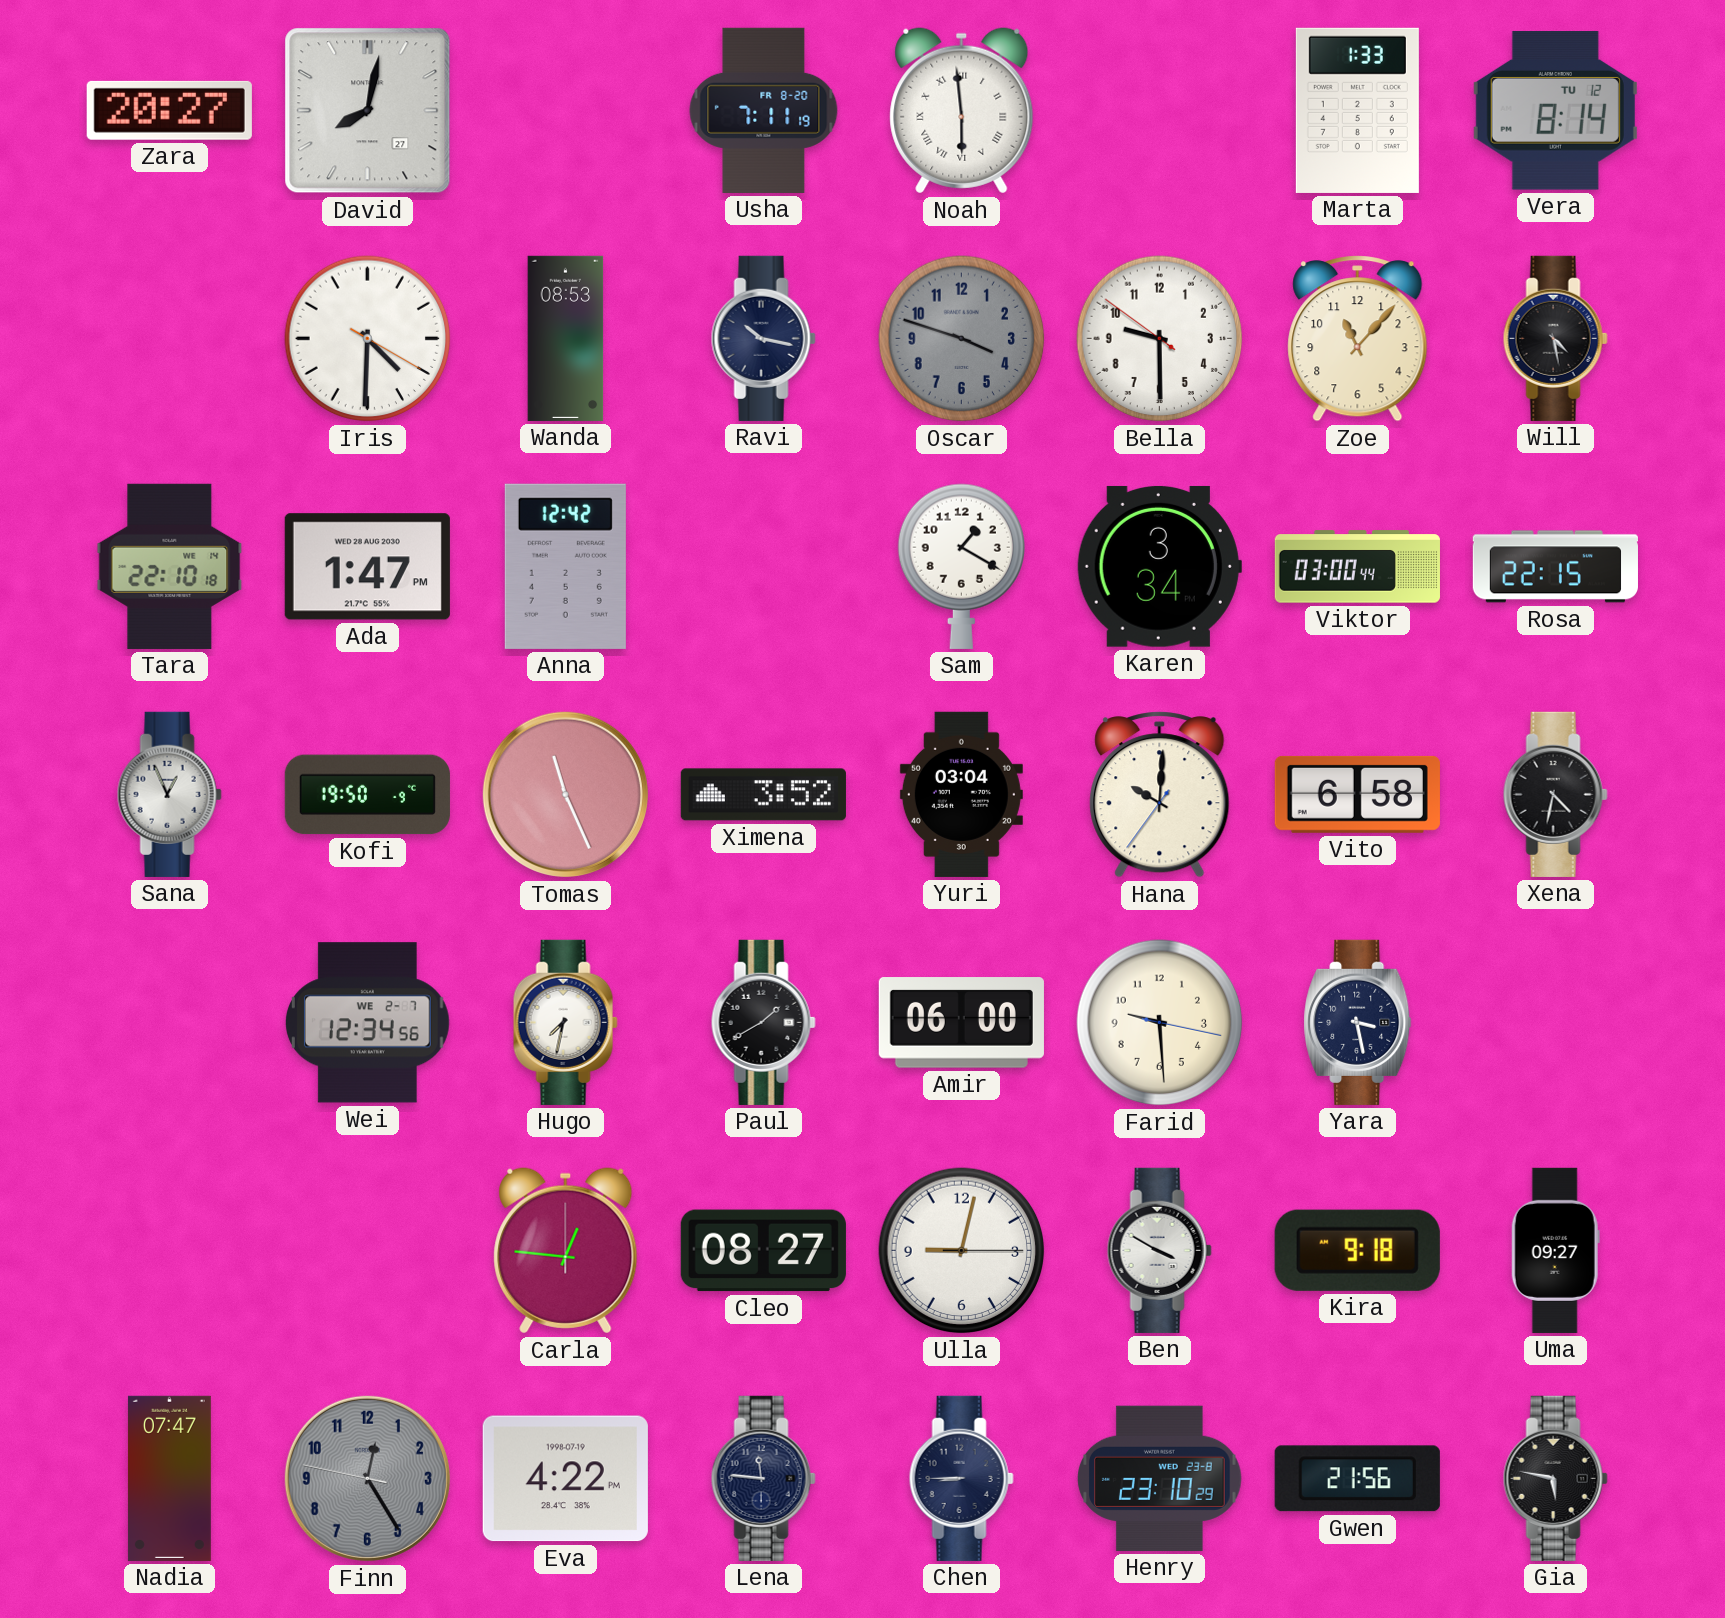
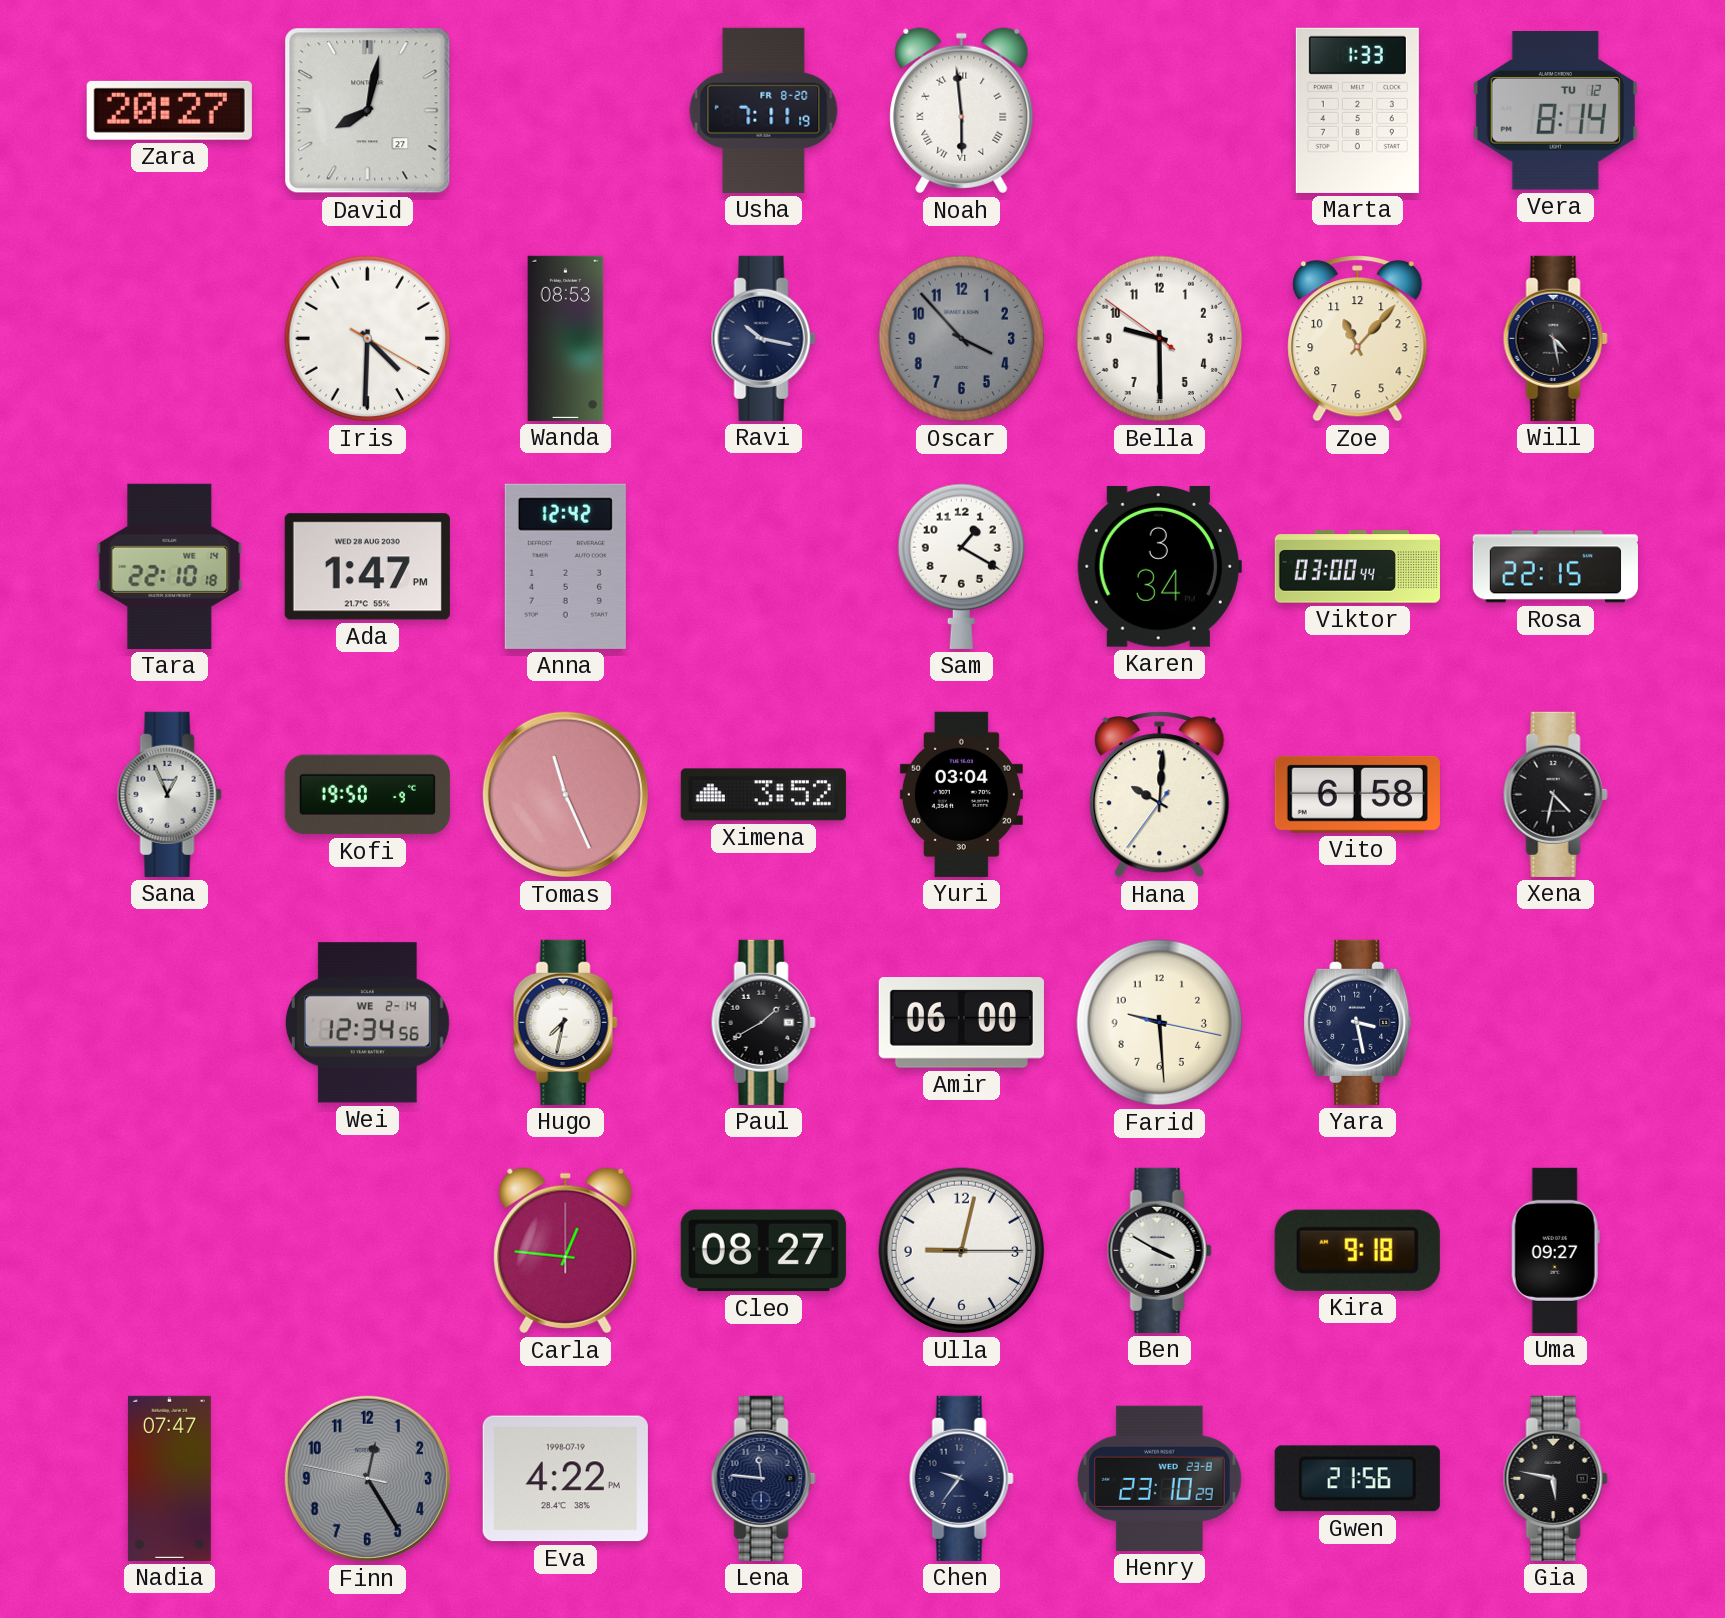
Oscar: 3:48 -> 3:53 (962, 339)
Wei date: WE 2-7 -> WE 2-14 (367, 1023)
Chen: 8:45 -> 9:36 (961, 1478)
